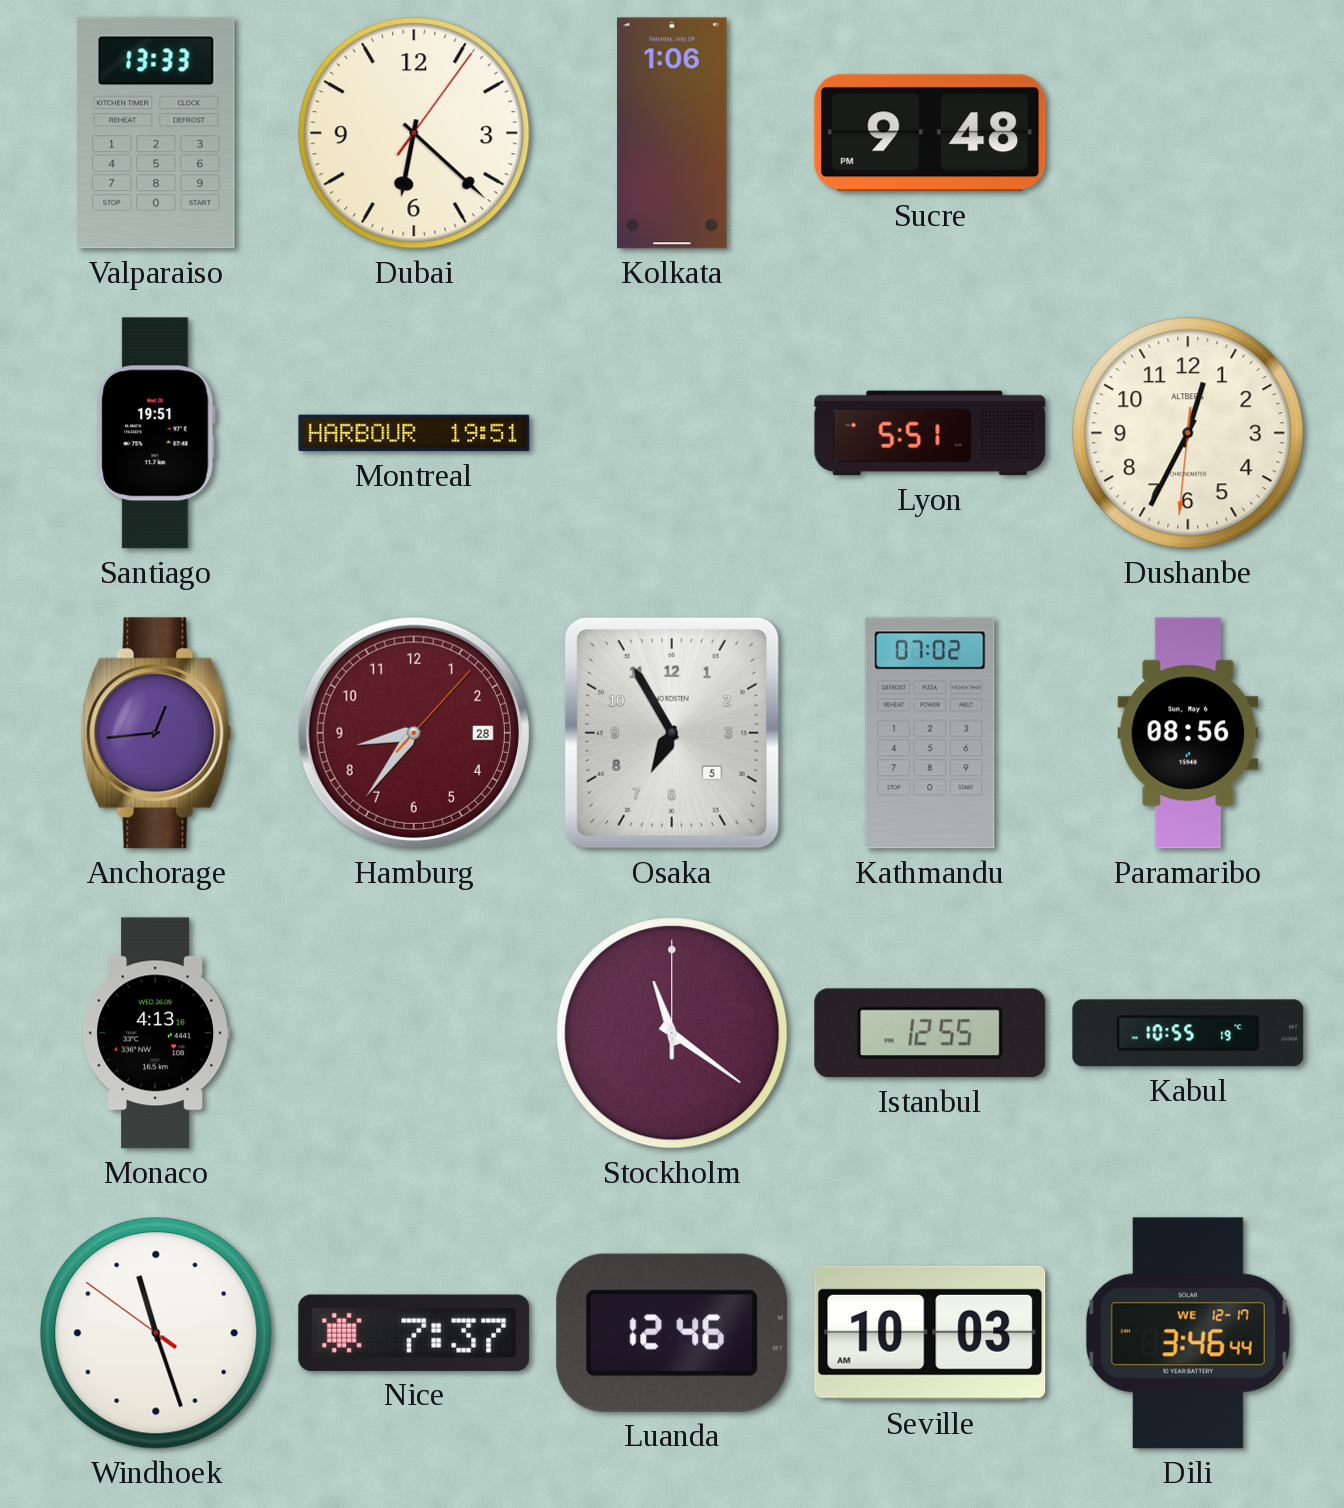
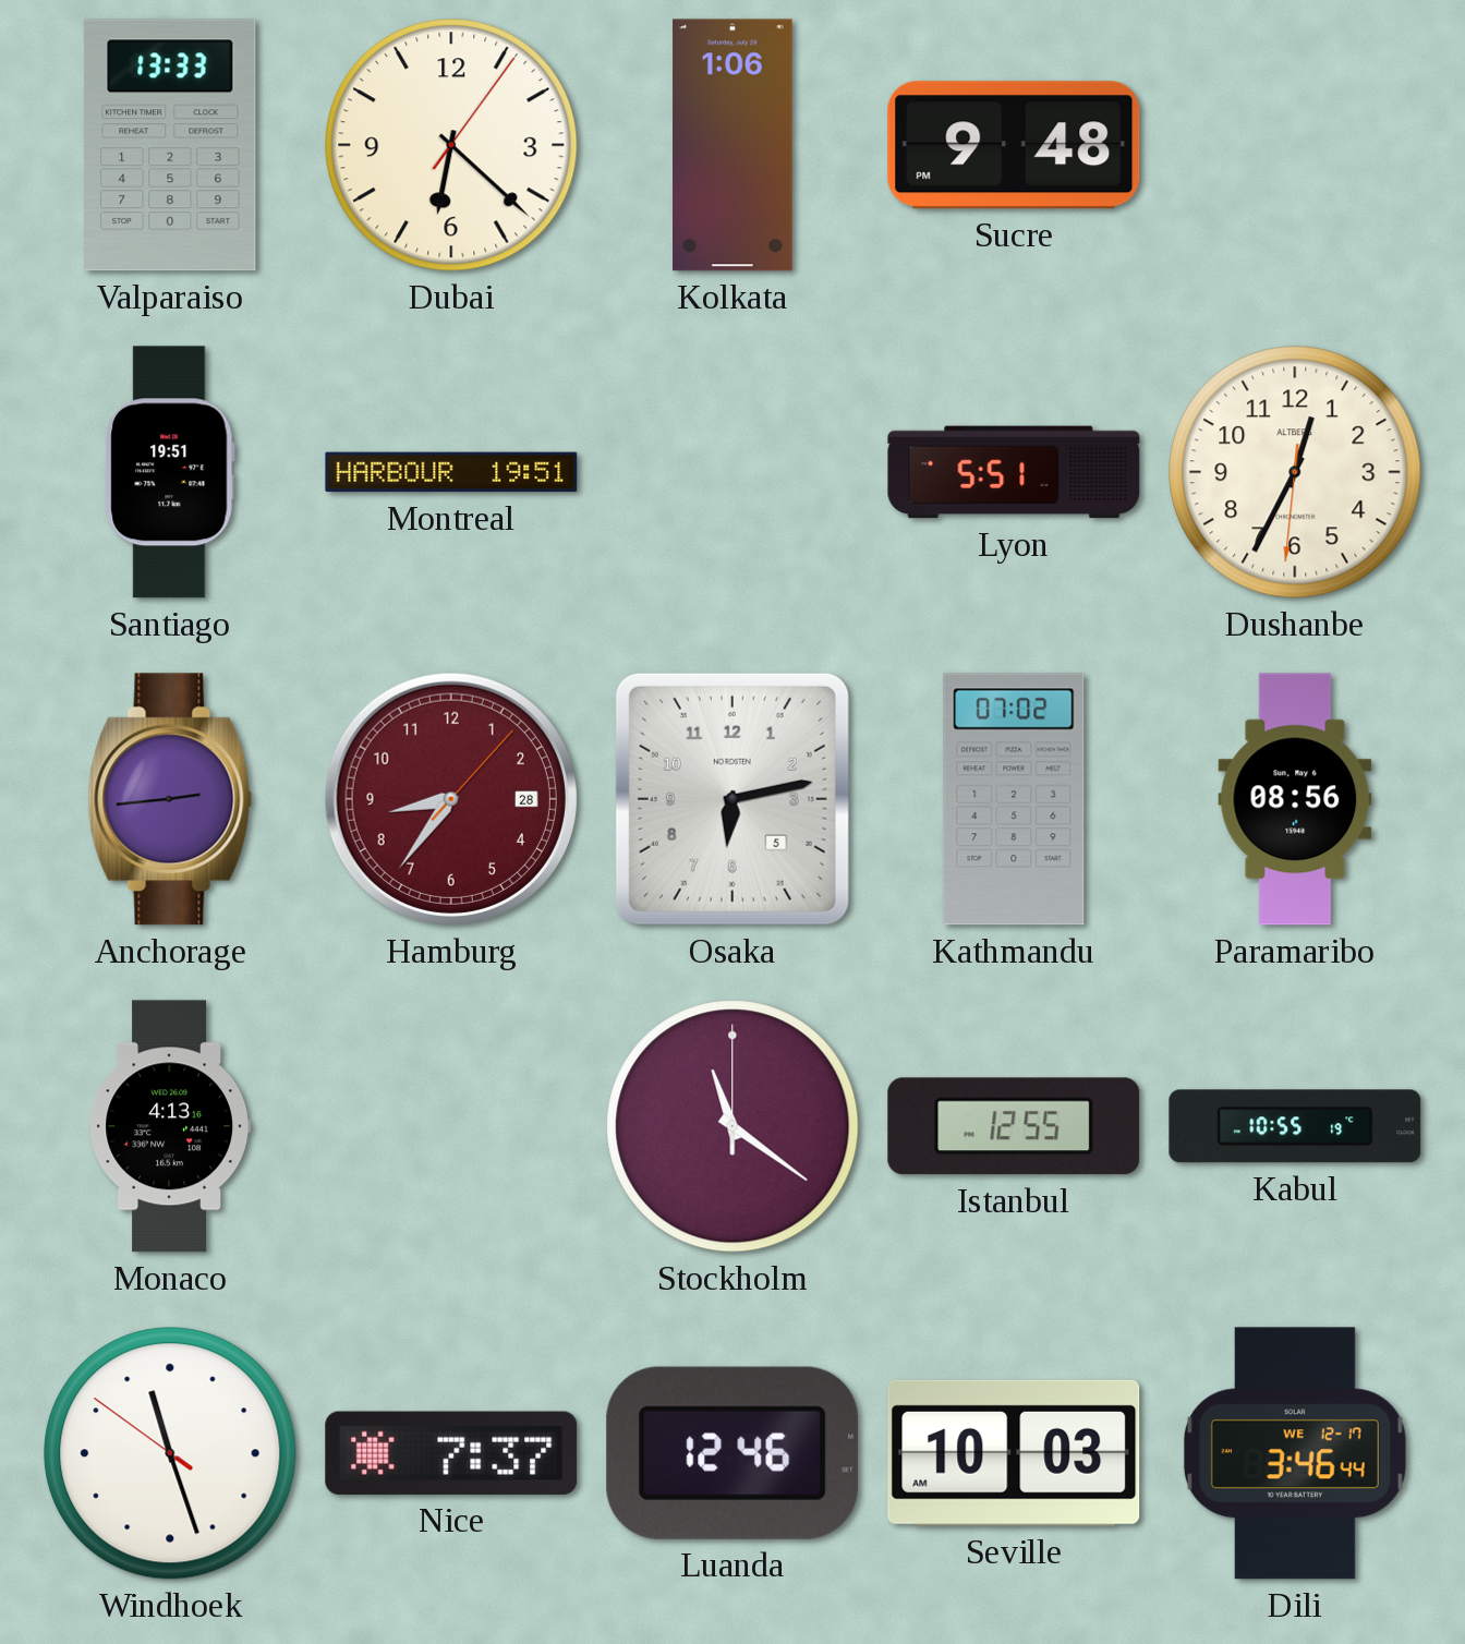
Anchorage: 12:44 -> 2:44 (170, 799)
Osaka: 6:55 -> 6:13 (732, 799)
